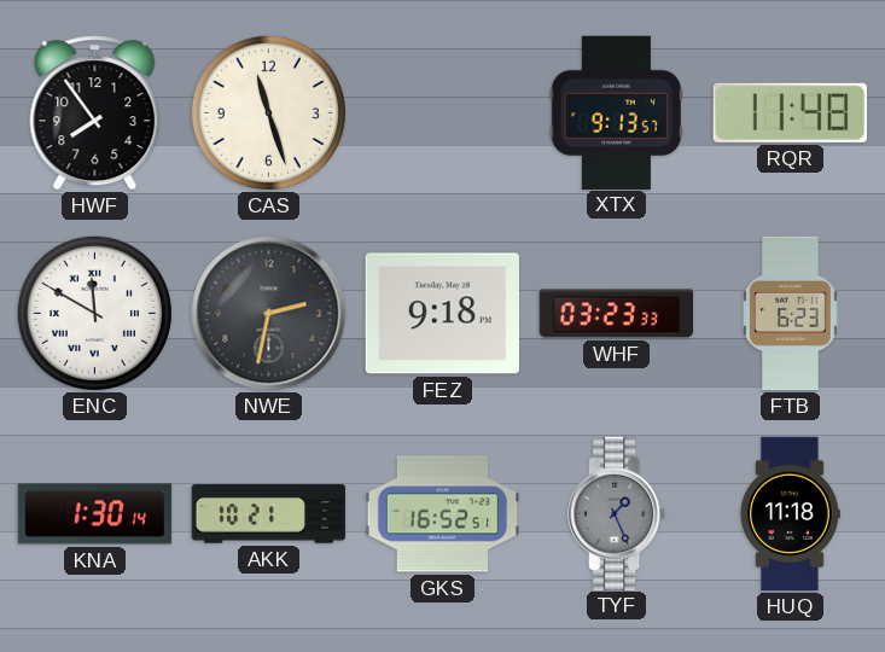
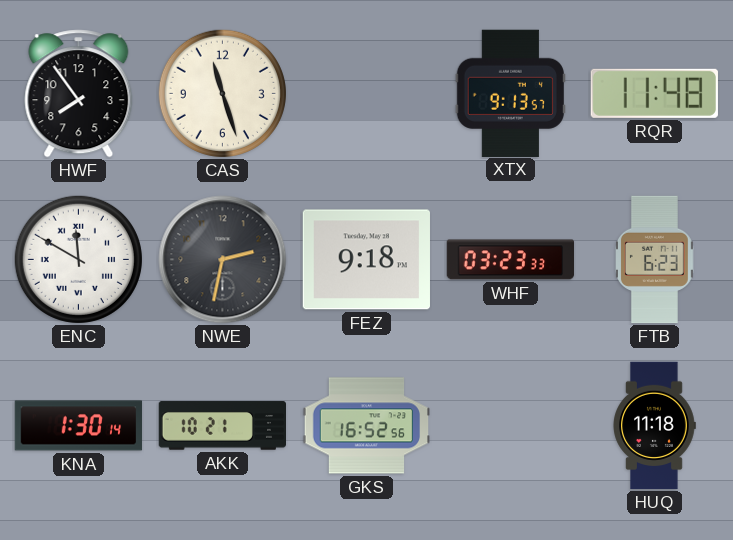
GKS: 16:52:51 -> 16:52:56 (366, 426)
TYF: 1:26 -> none (617, 513)
